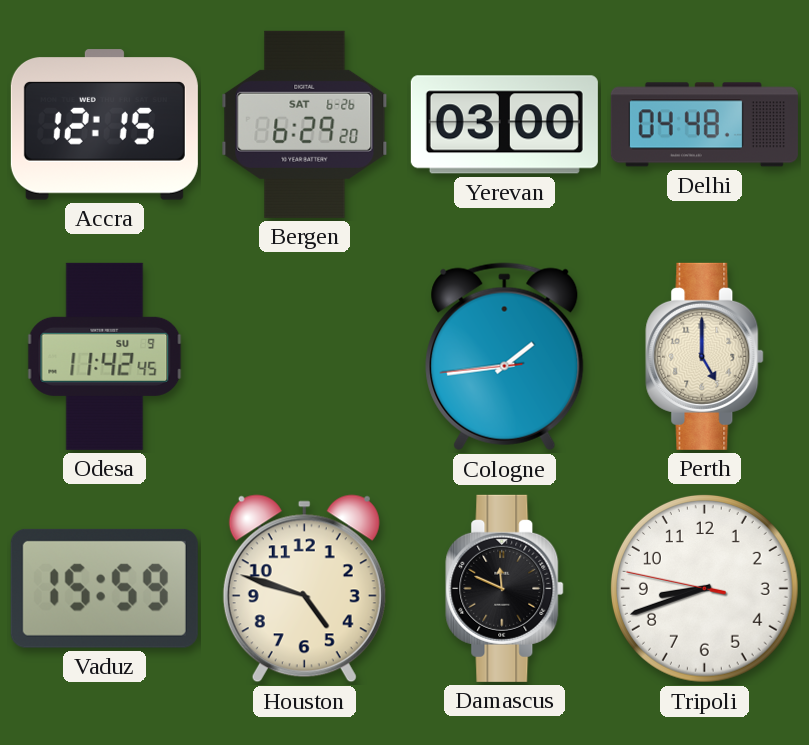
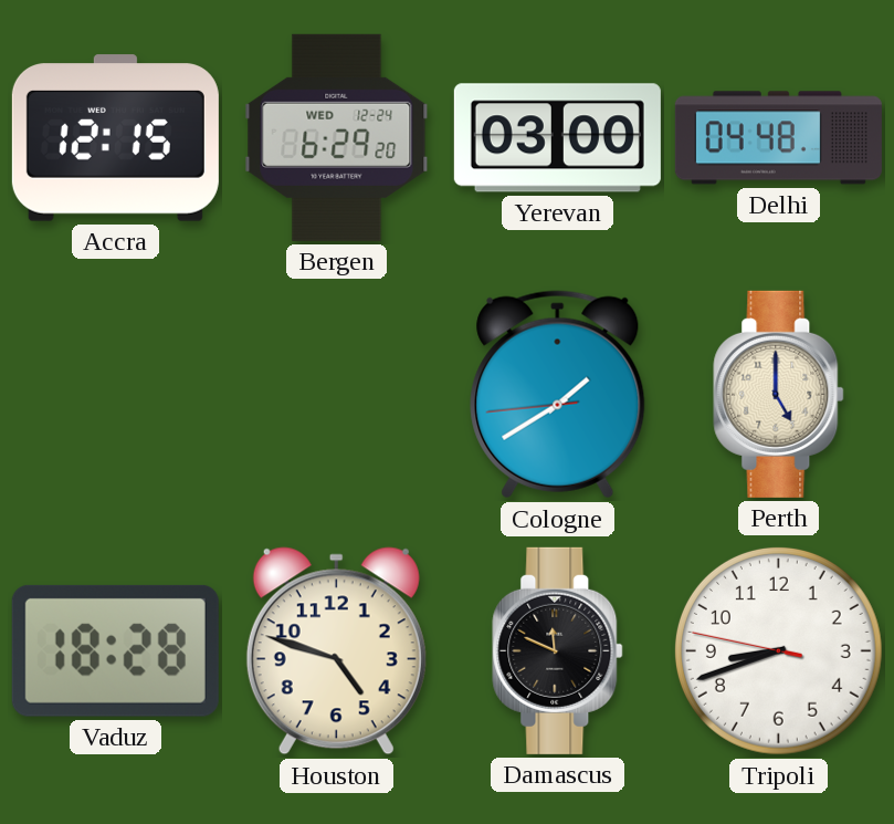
Bergen date: SAT 6-26 -> WED 12-24 (337, 137)
Odesa: 11:42 -> none (105, 356)
Cologne: 1:43 -> 1:39 (558, 395)
Vaduz: 15:59 -> 18:28 (115, 650)
